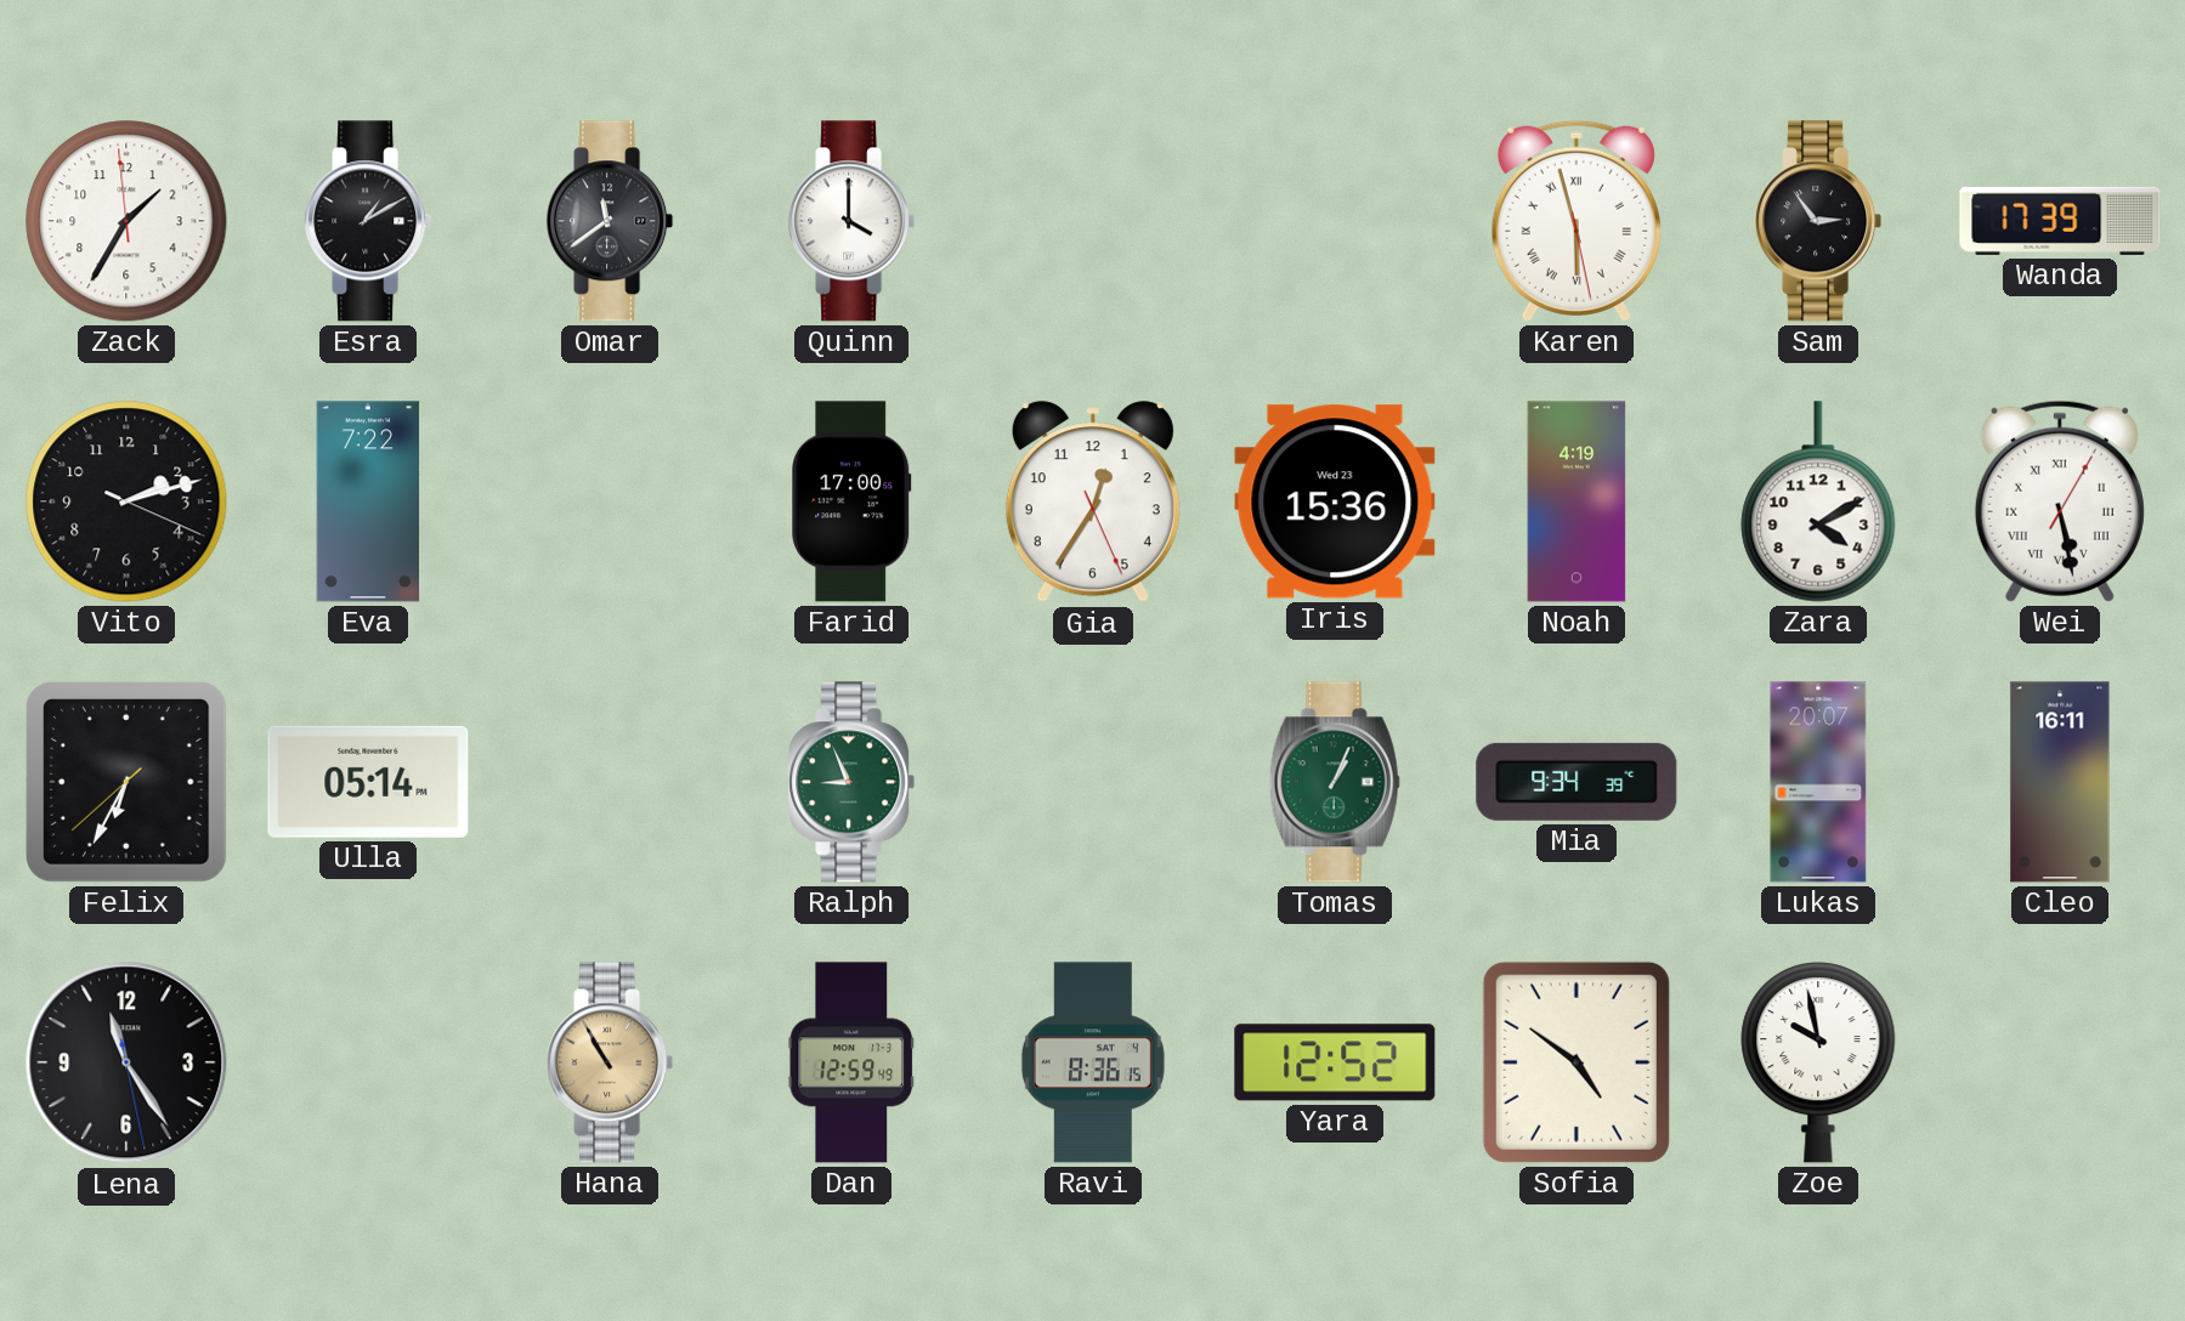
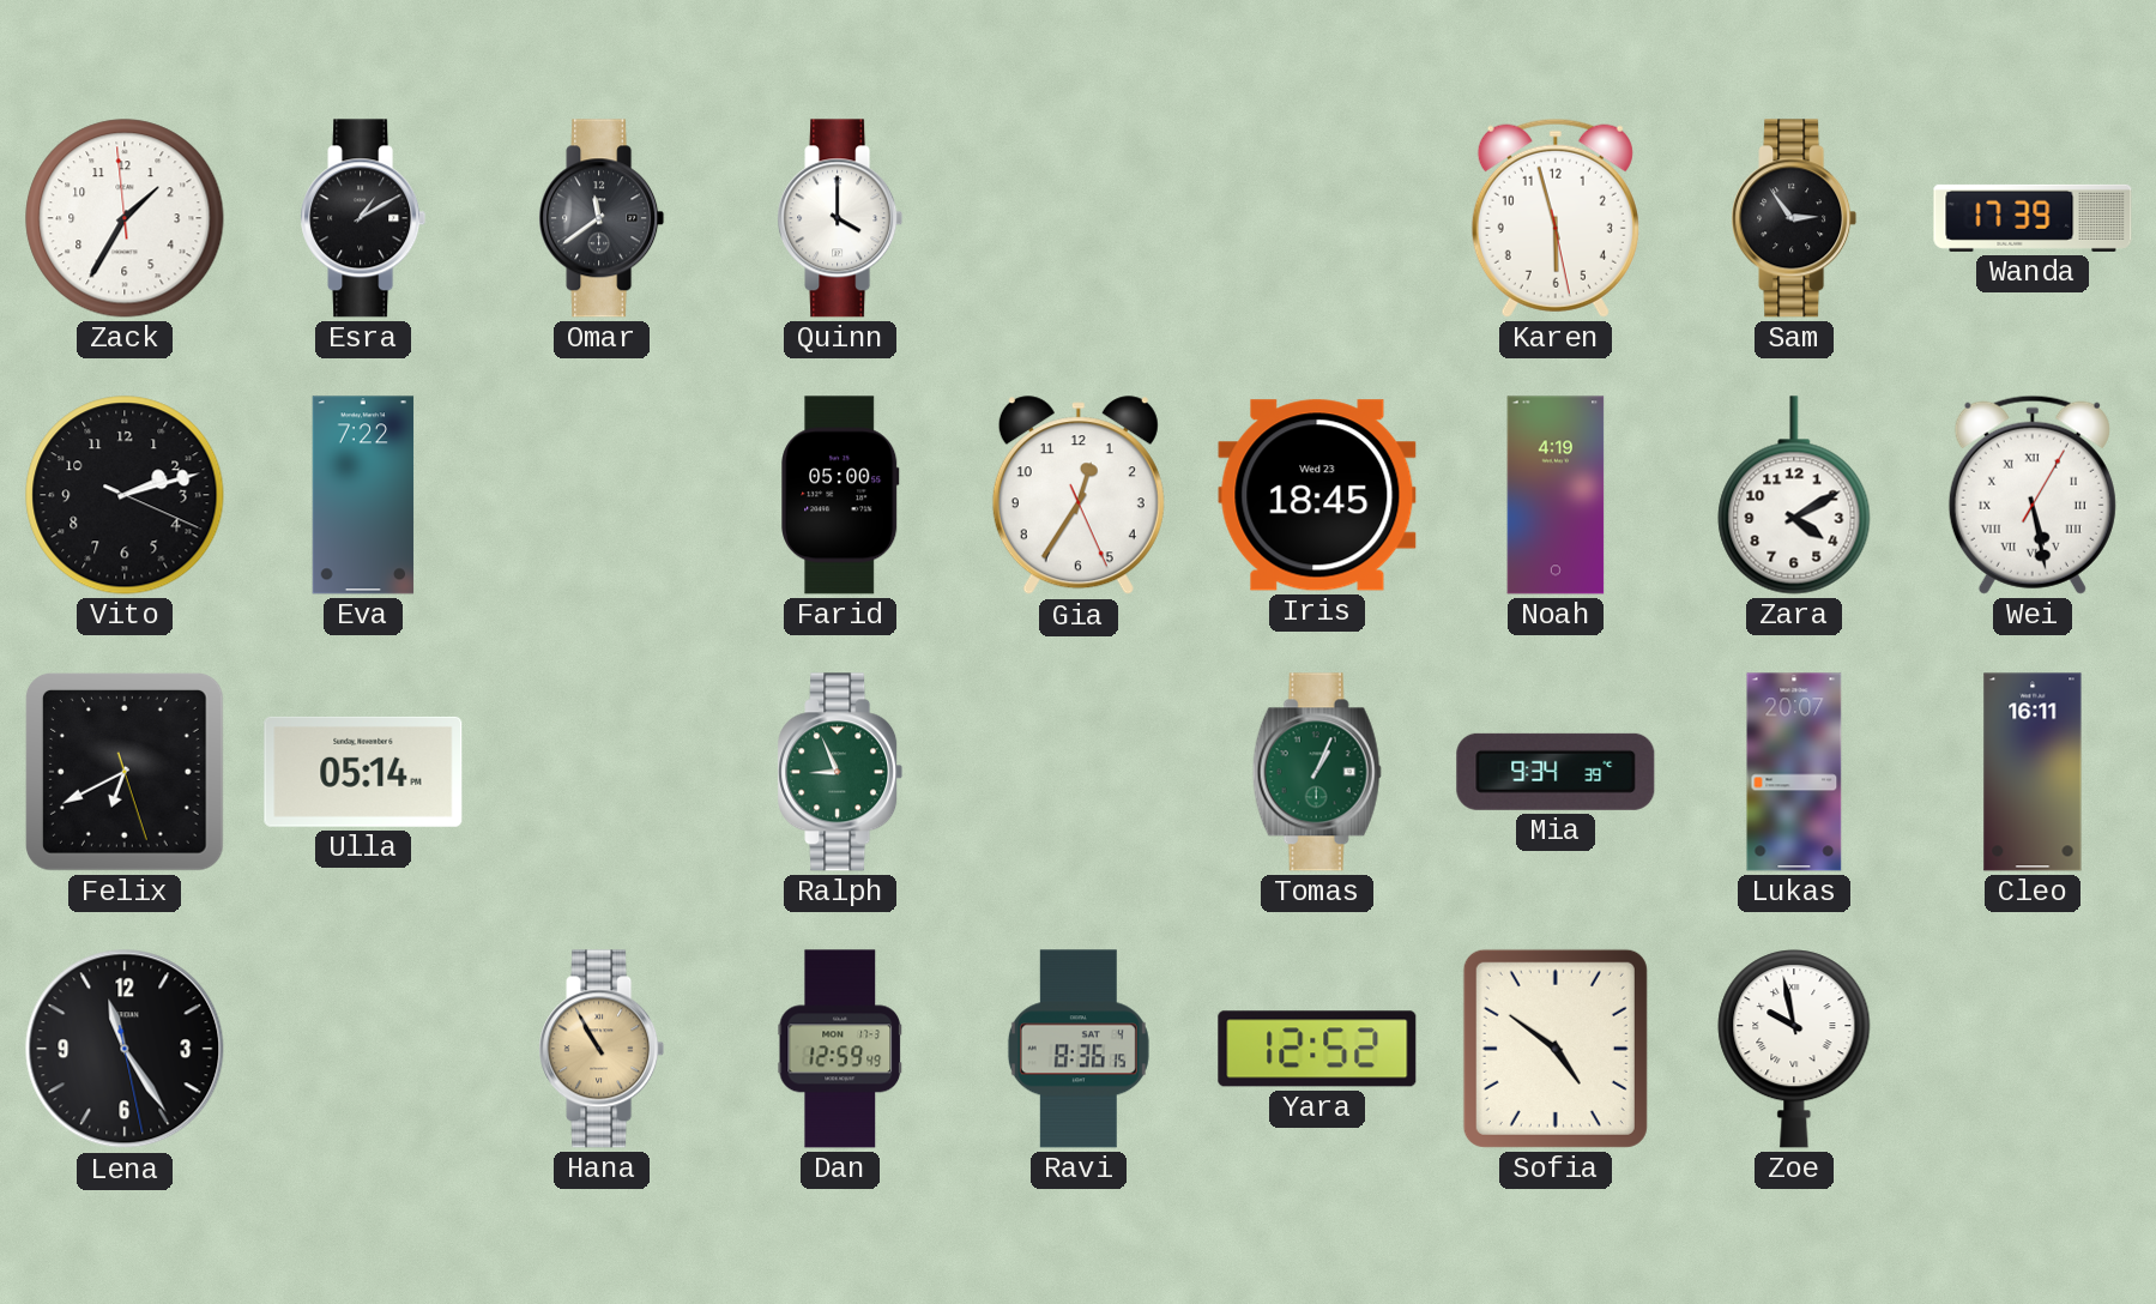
Karen numerals: Roman -> Arabic (1556, 218)
Farid: 17:00 -> 05:00 (840, 495)
Iris: 15:36 -> 18:45 (1317, 495)
Felix: 6:34 -> 6:40 (125, 772)
